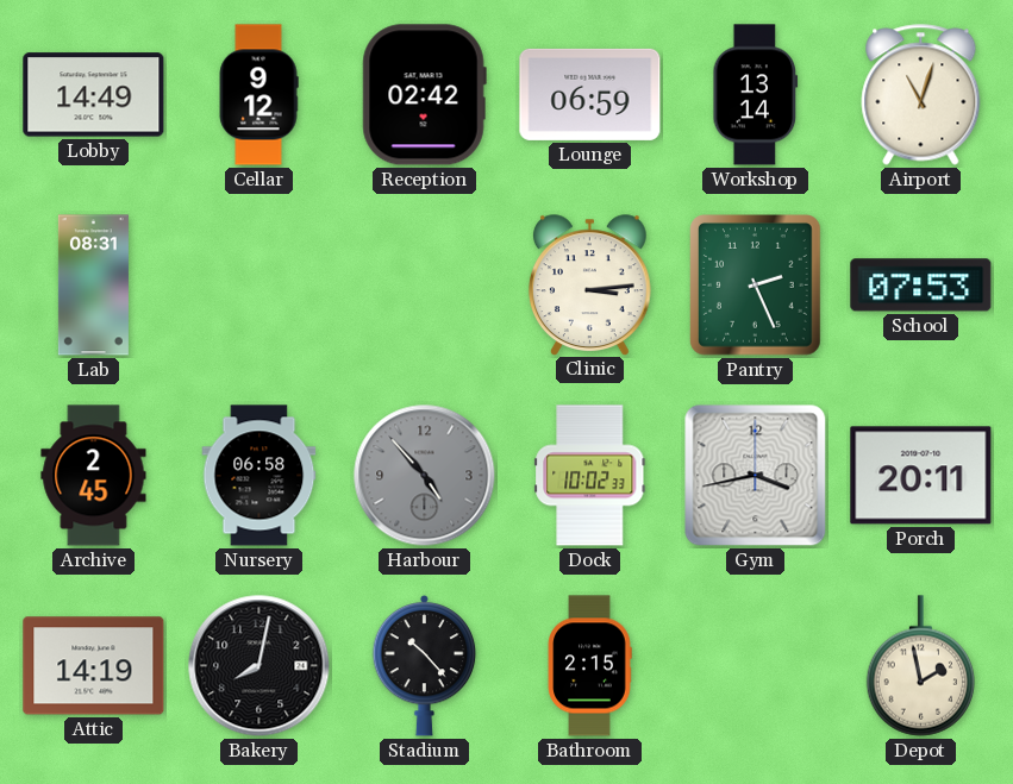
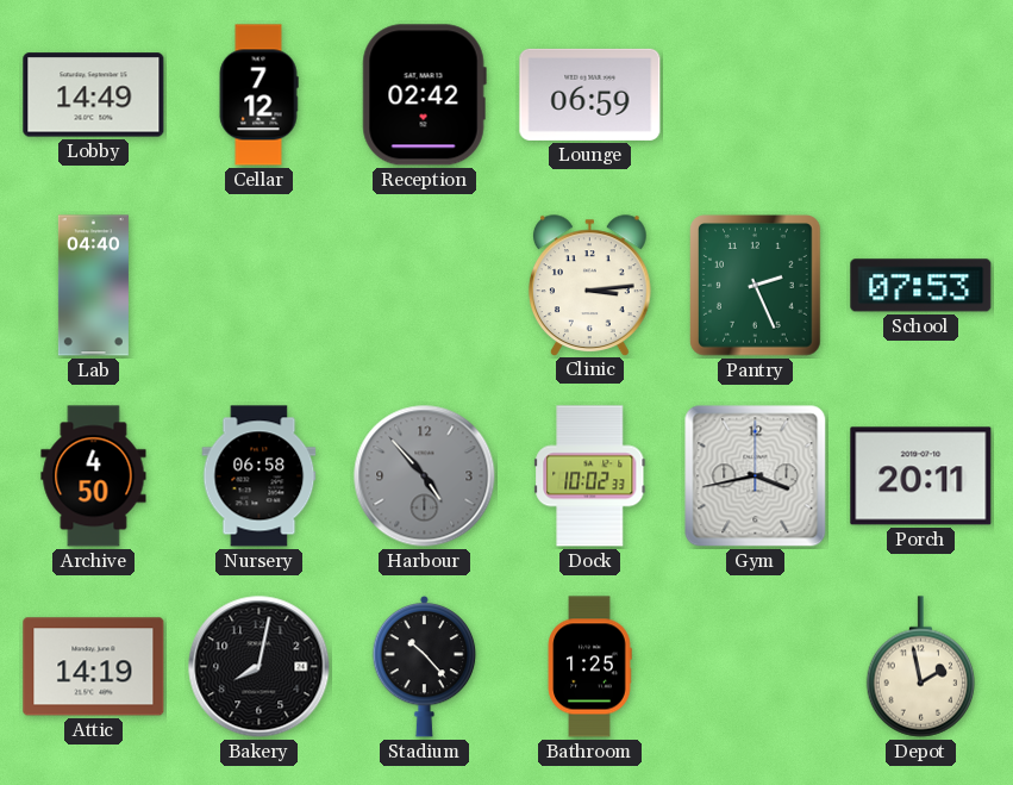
Cellar: 9:12 -> 7:12 (258, 95)
Workshop: 13:14 -> none (756, 95)
Airport: 11:03 -> none (921, 95)
Lab: 08:31 -> 04:40 (93, 286)
Archive: 2:45 -> 4:50 (94, 476)
Bathroom: 2:15 -> 1:25 (589, 667)
